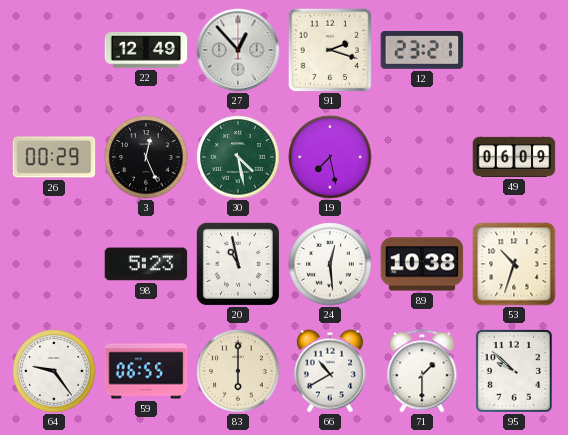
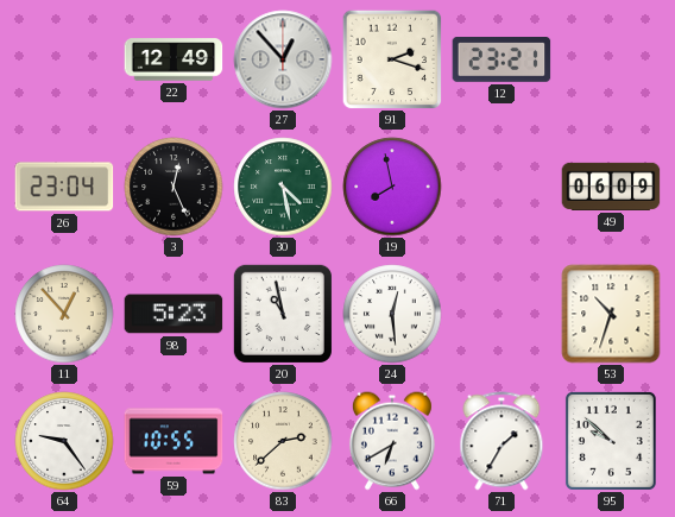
26: 00:29 -> 23:04 (64, 187)
19: 7:28 -> 7:58 (392, 187)
11: none -> 12:53 (64, 314)
89: 10:38 -> none (422, 264)
59: 06:55 -> 10:55 (174, 441)
83: 6:00 -> 2:38 (283, 441)
66: 10:40 -> 6:40 (392, 441)
71: 1:30 -> 1:35 (501, 441)
